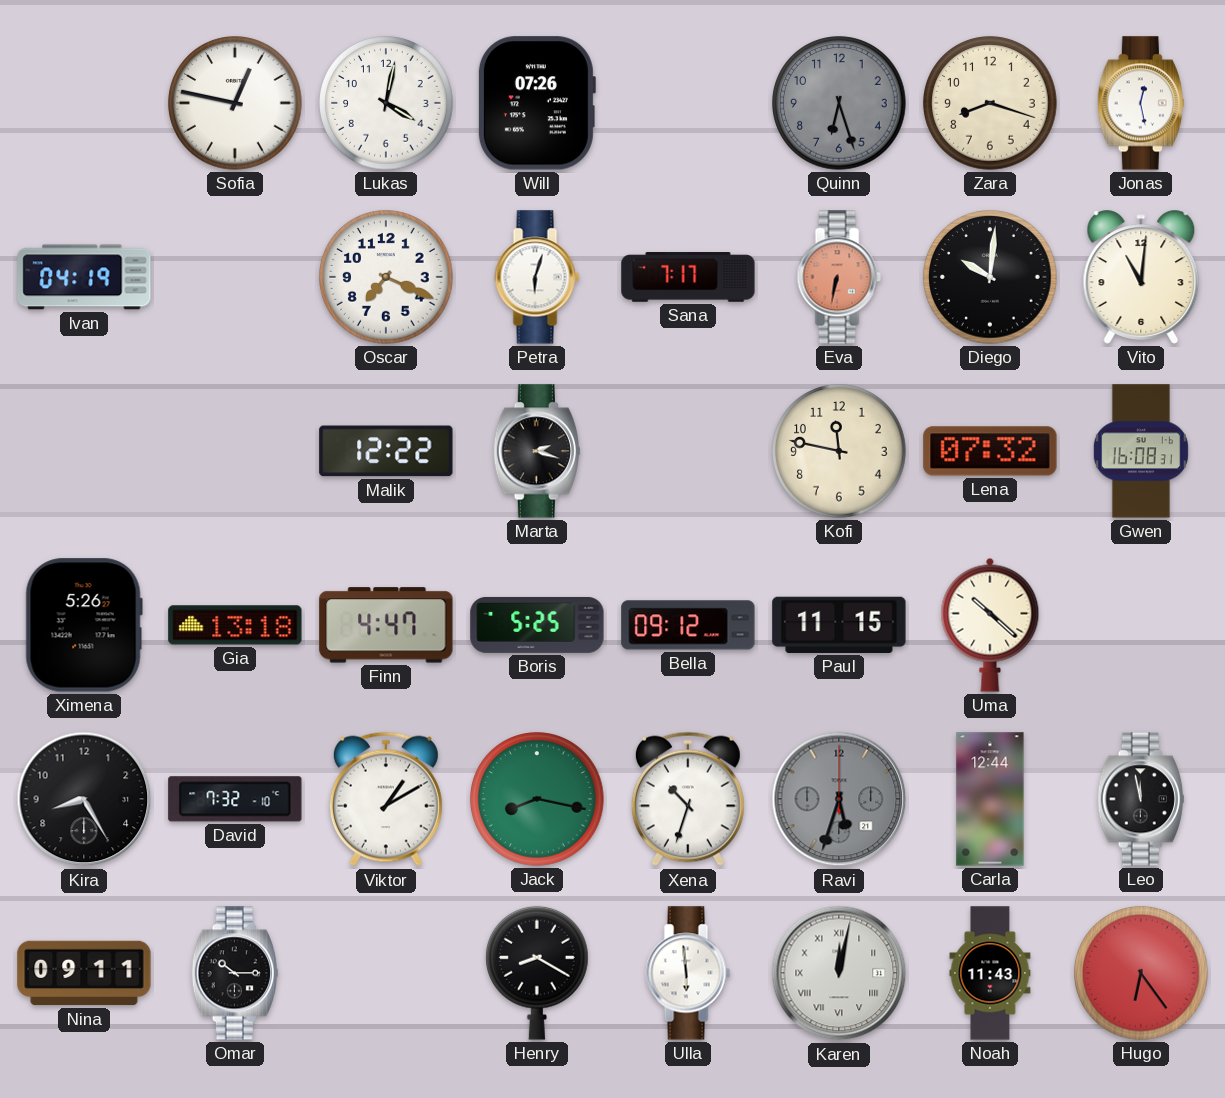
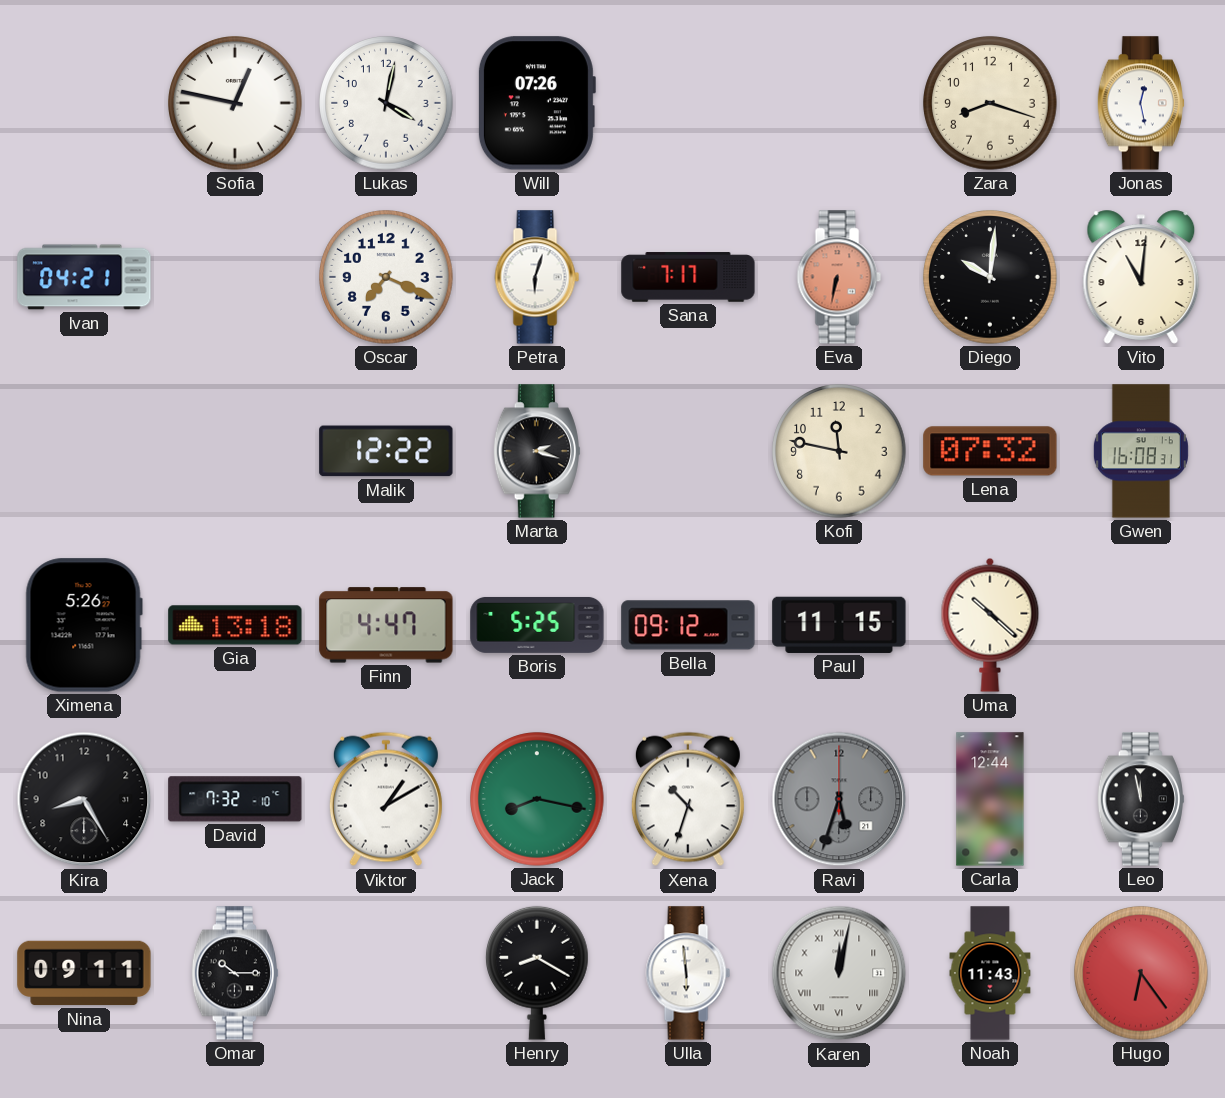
Quinn: 6:27 -> none (839, 103)
Ivan: 04:19 -> 04:21 (84, 277)
